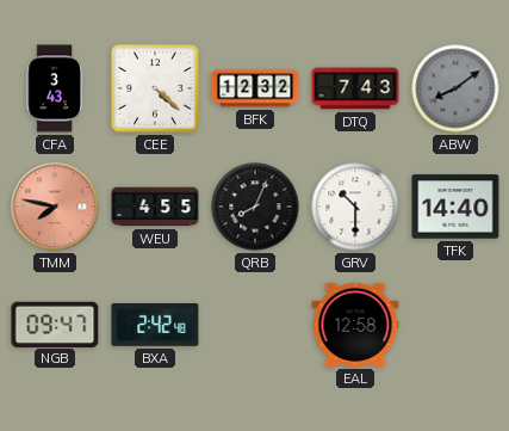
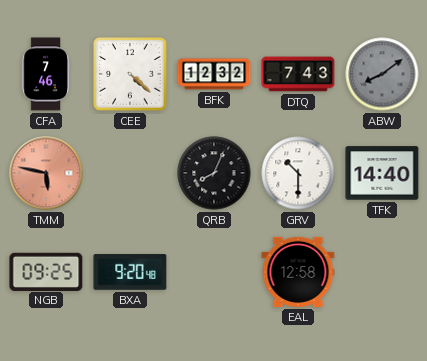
CFA: 3:43 -> 7:46 (46, 74)
TMM: 7:47 -> 5:47 (46, 173)
WEU: 4:55 -> none (155, 207)
NGB: 09:47 -> 09:25 (46, 271)
BXA: 2:42 -> 9:20 (130, 272)
